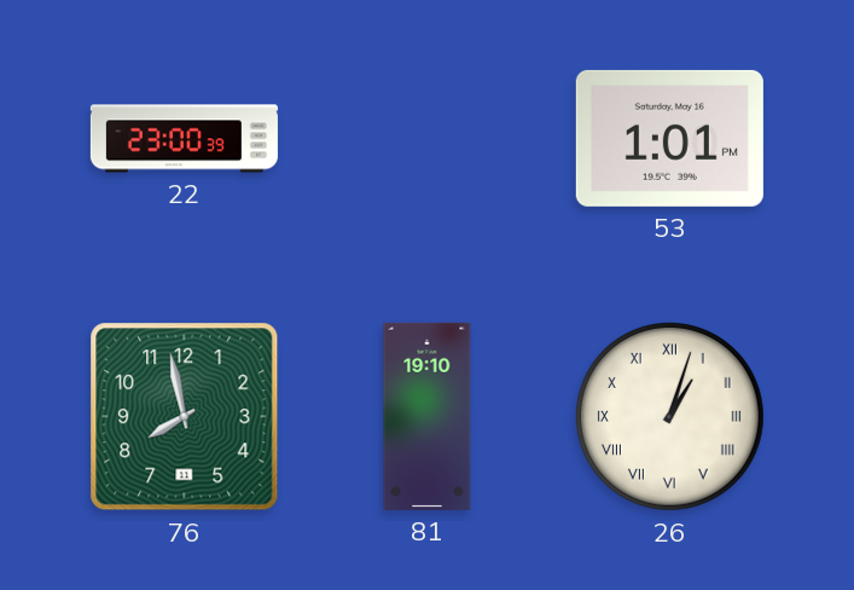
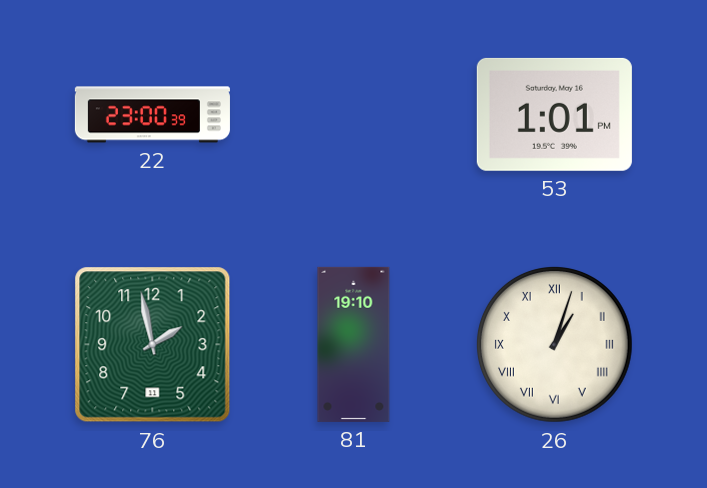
76: 7:58 -> 1:58 (153, 345)
